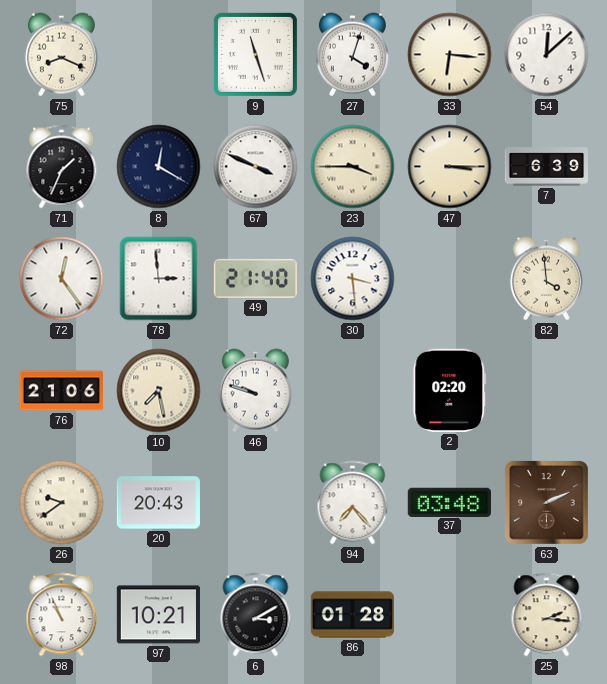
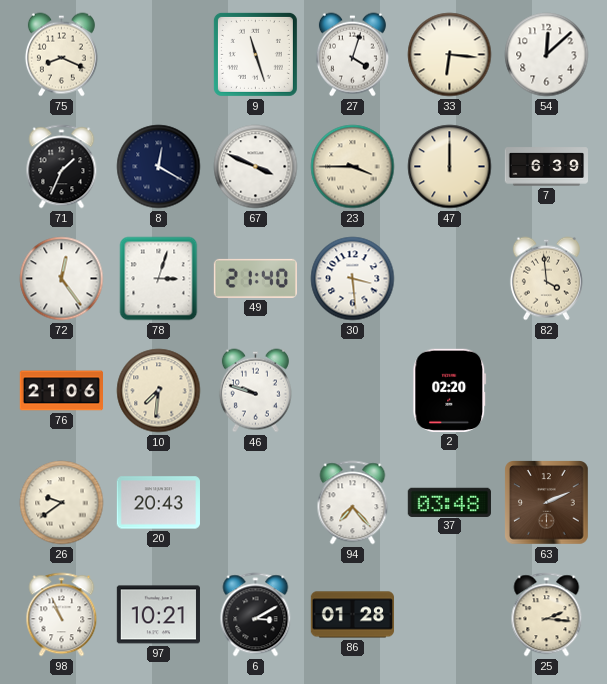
47: 3:15 -> 12:00 (450, 167)
78: 2:59 -> 3:03 (159, 279)
10: 7:28 -> 7:31 (159, 391)
